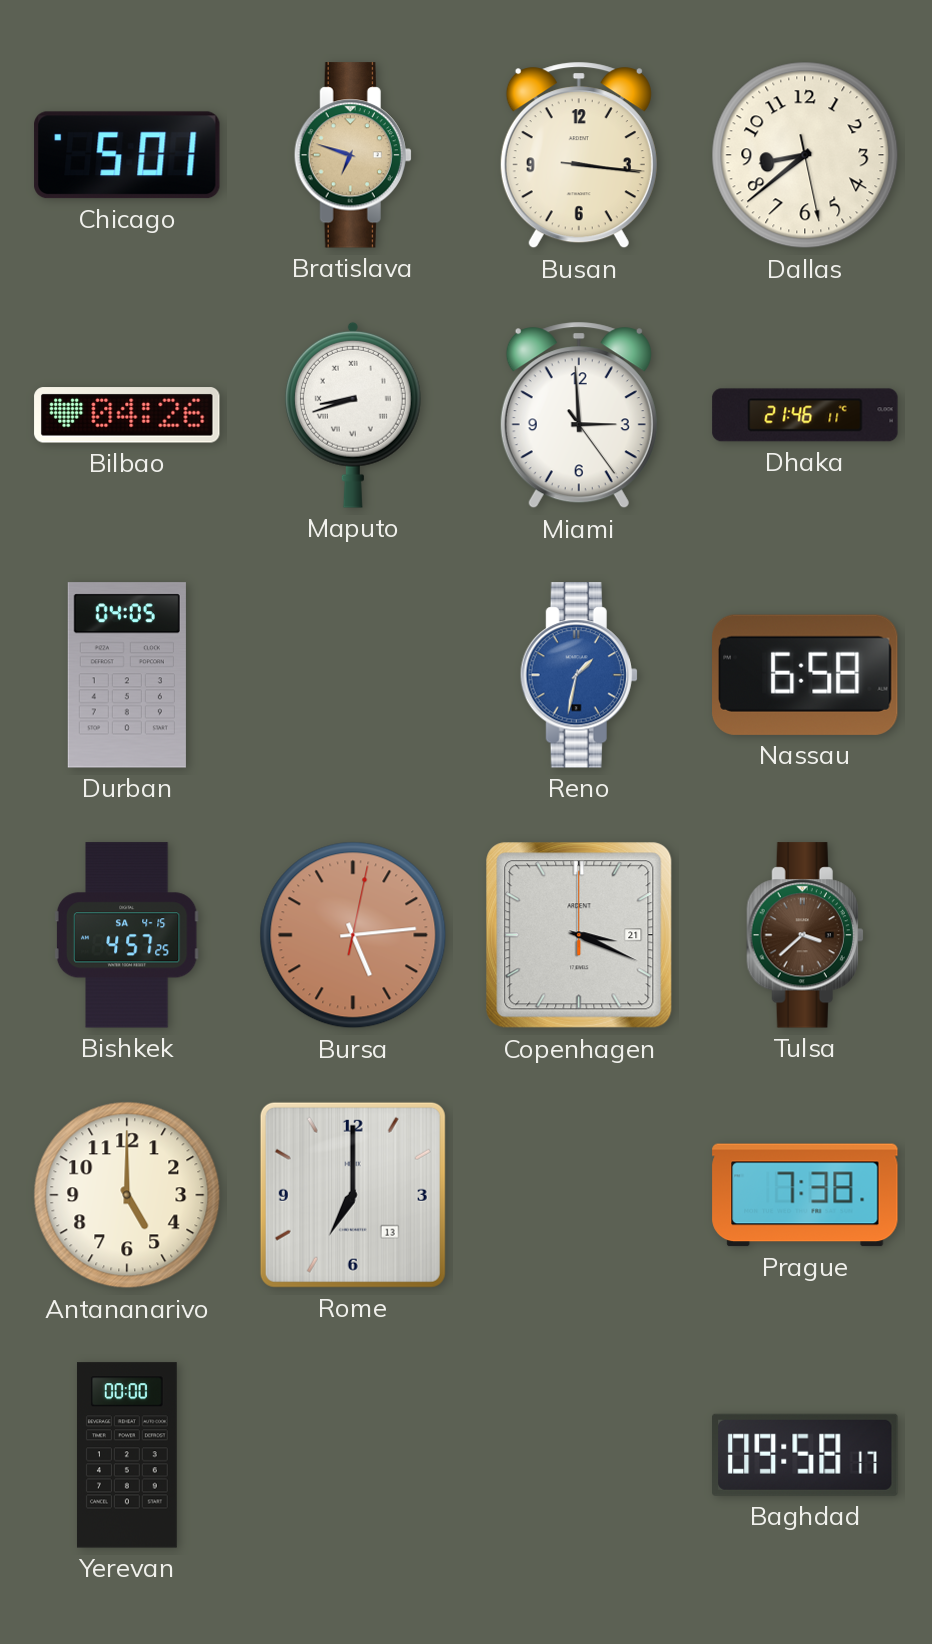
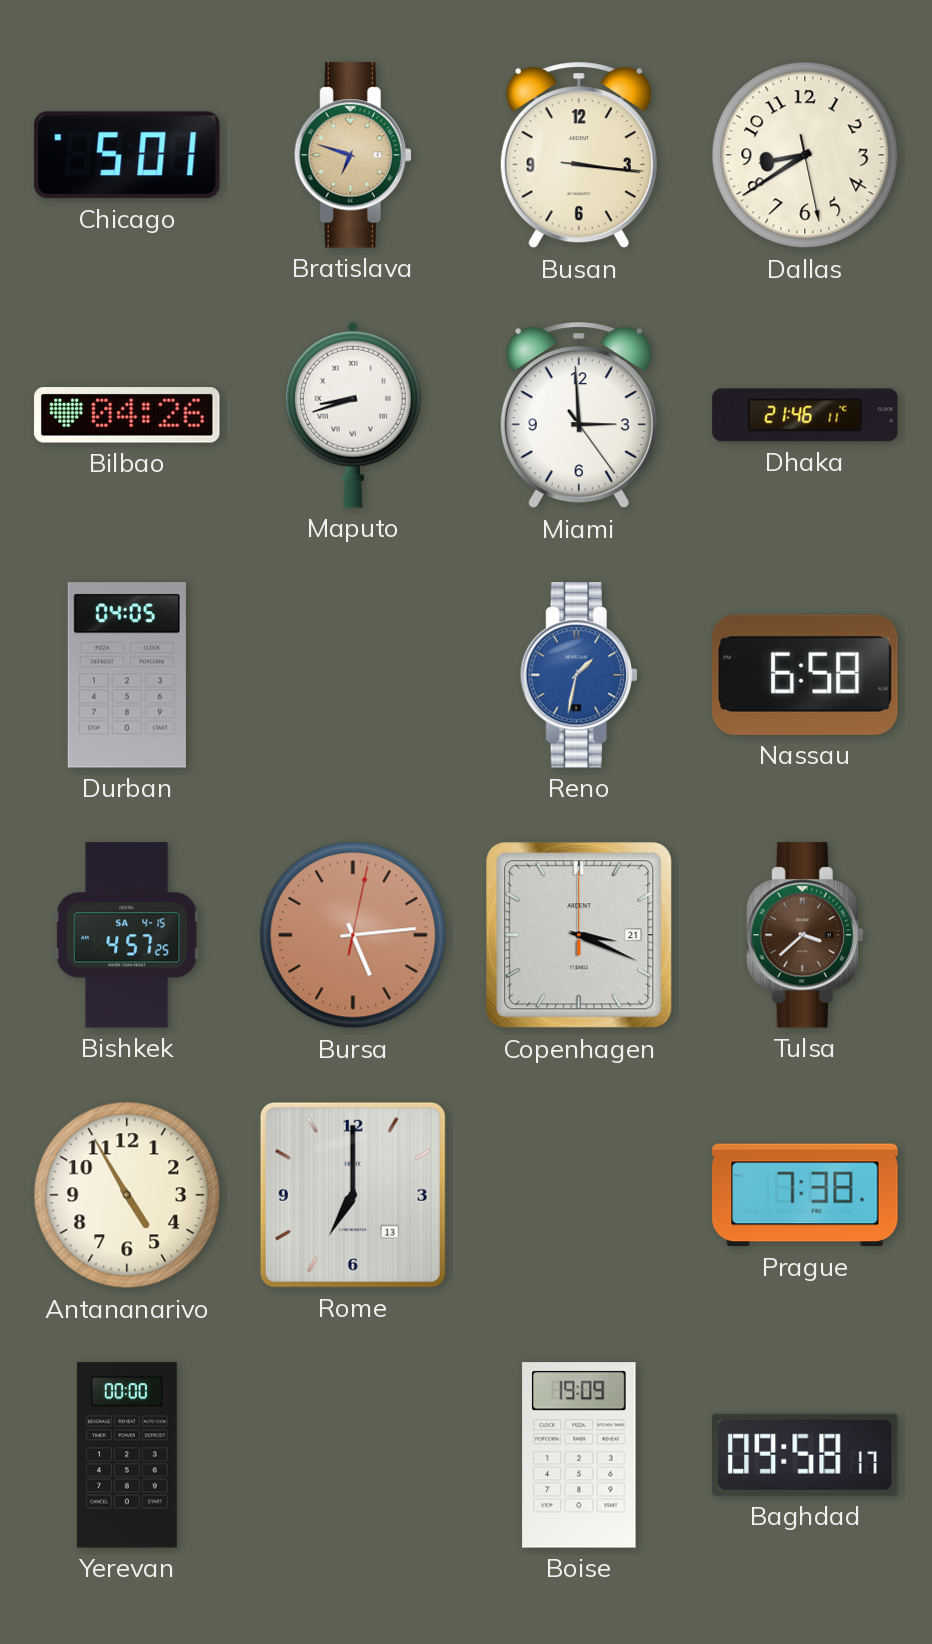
Dallas: 8:38 -> 8:39 (805, 155)
Antananarivo: 5:00 -> 4:55 (127, 1195)
Boise: none -> 19:09 (579, 1455)
